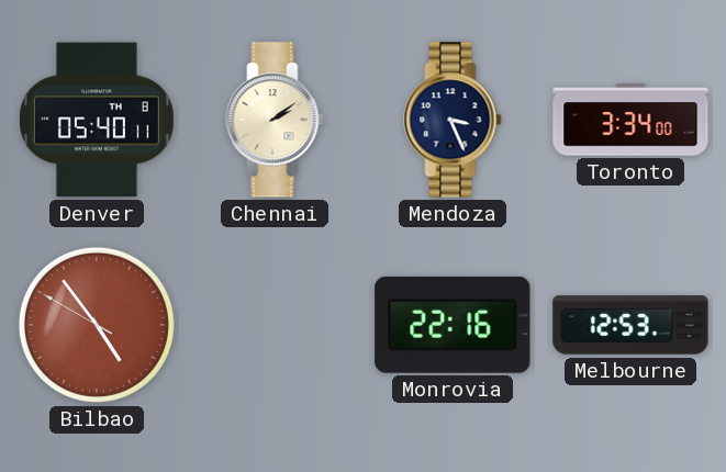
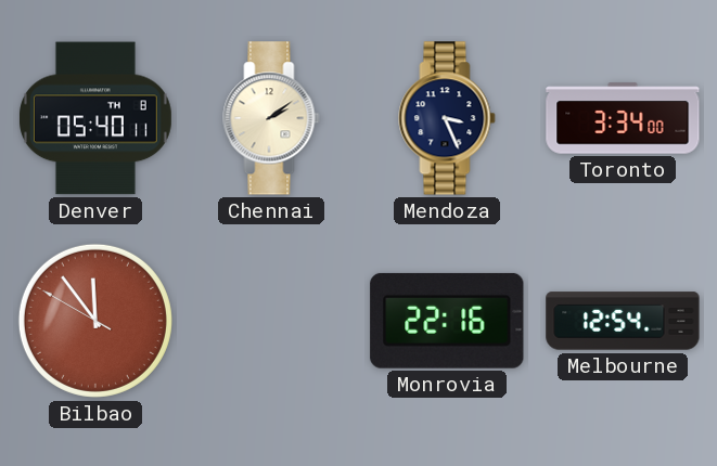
Bilbao: 4:53 -> 11:53 (95, 321)
Melbourne: 12:53 -> 12:54 (623, 321)
